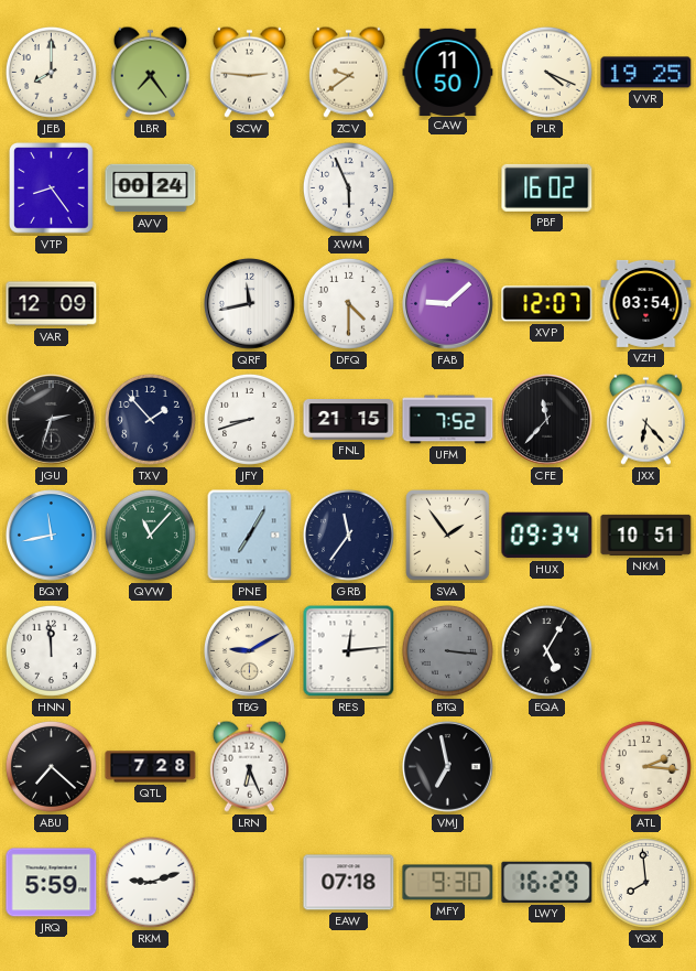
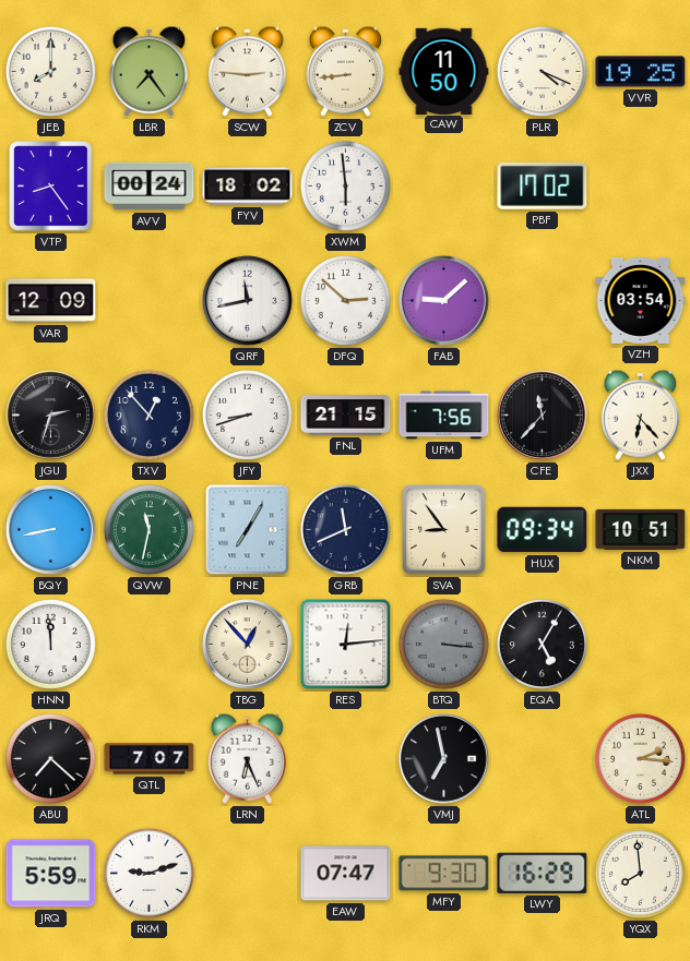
ZCV: 9:39 -> 8:44 (345, 71)
FYV: none -> 18:02 (248, 187)
XWM: 5:56 -> 5:59 (345, 185)
PBF: 16:02 -> 17:02 (543, 185)
DFQ: 4:30 -> 2:52 (345, 300)
XVP: 12:07 -> none (547, 304)
TXV: 1:53 -> 12:53 (148, 415)
UFM: 7:52 -> 7:56 (444, 416)
BQY: 11:43 -> 8:43 (51, 530)
QVW: 11:07 -> 11:32 (148, 529)
GRB: 11:36 -> 11:41 (345, 529)
SVA: 1:54 -> 8:54 (444, 530)
TBG: 9:10 -> 12:53 (248, 645)
QTL: 7:28 -> 7:07 (150, 759)
EAW: 07:18 -> 07:47 (346, 874)
